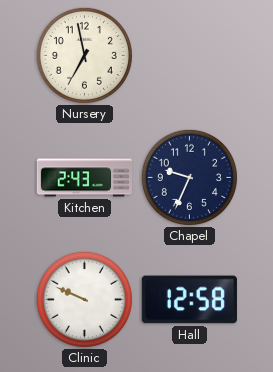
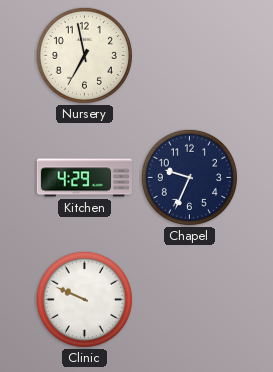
Kitchen: 2:43 -> 4:29 (84, 178)
Hall: 12:58 -> none (189, 300)
